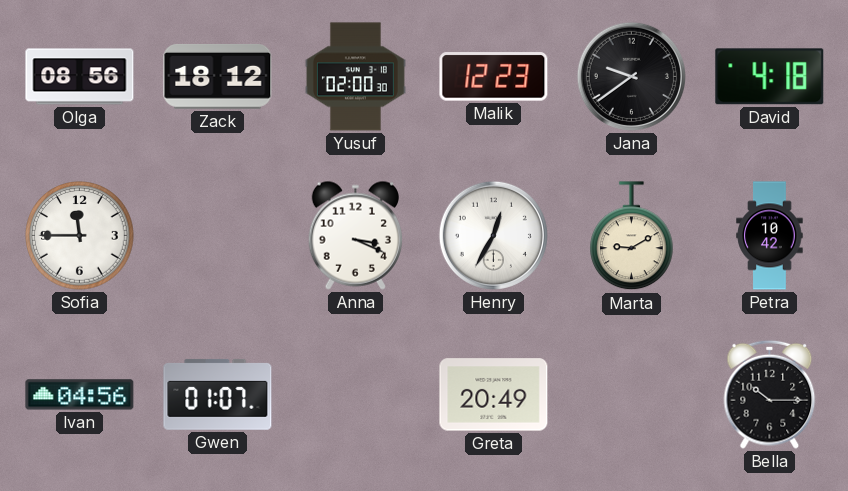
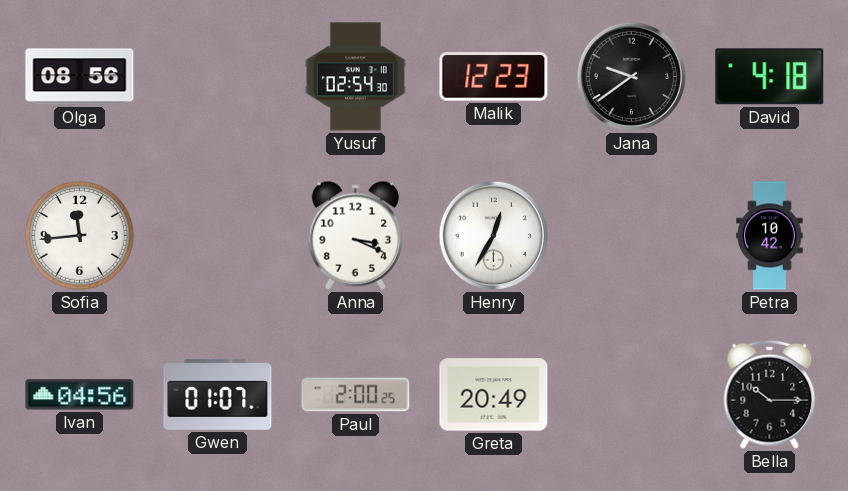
Zack: 18:12 -> none (218, 76)
Yusuf: 02:00 -> 02:54 (355, 77)
Sofia: 11:45 -> 11:44 (80, 236)
Marta: 9:10 -> none (632, 236)
Paul: none -> 2:00 (356, 395)
